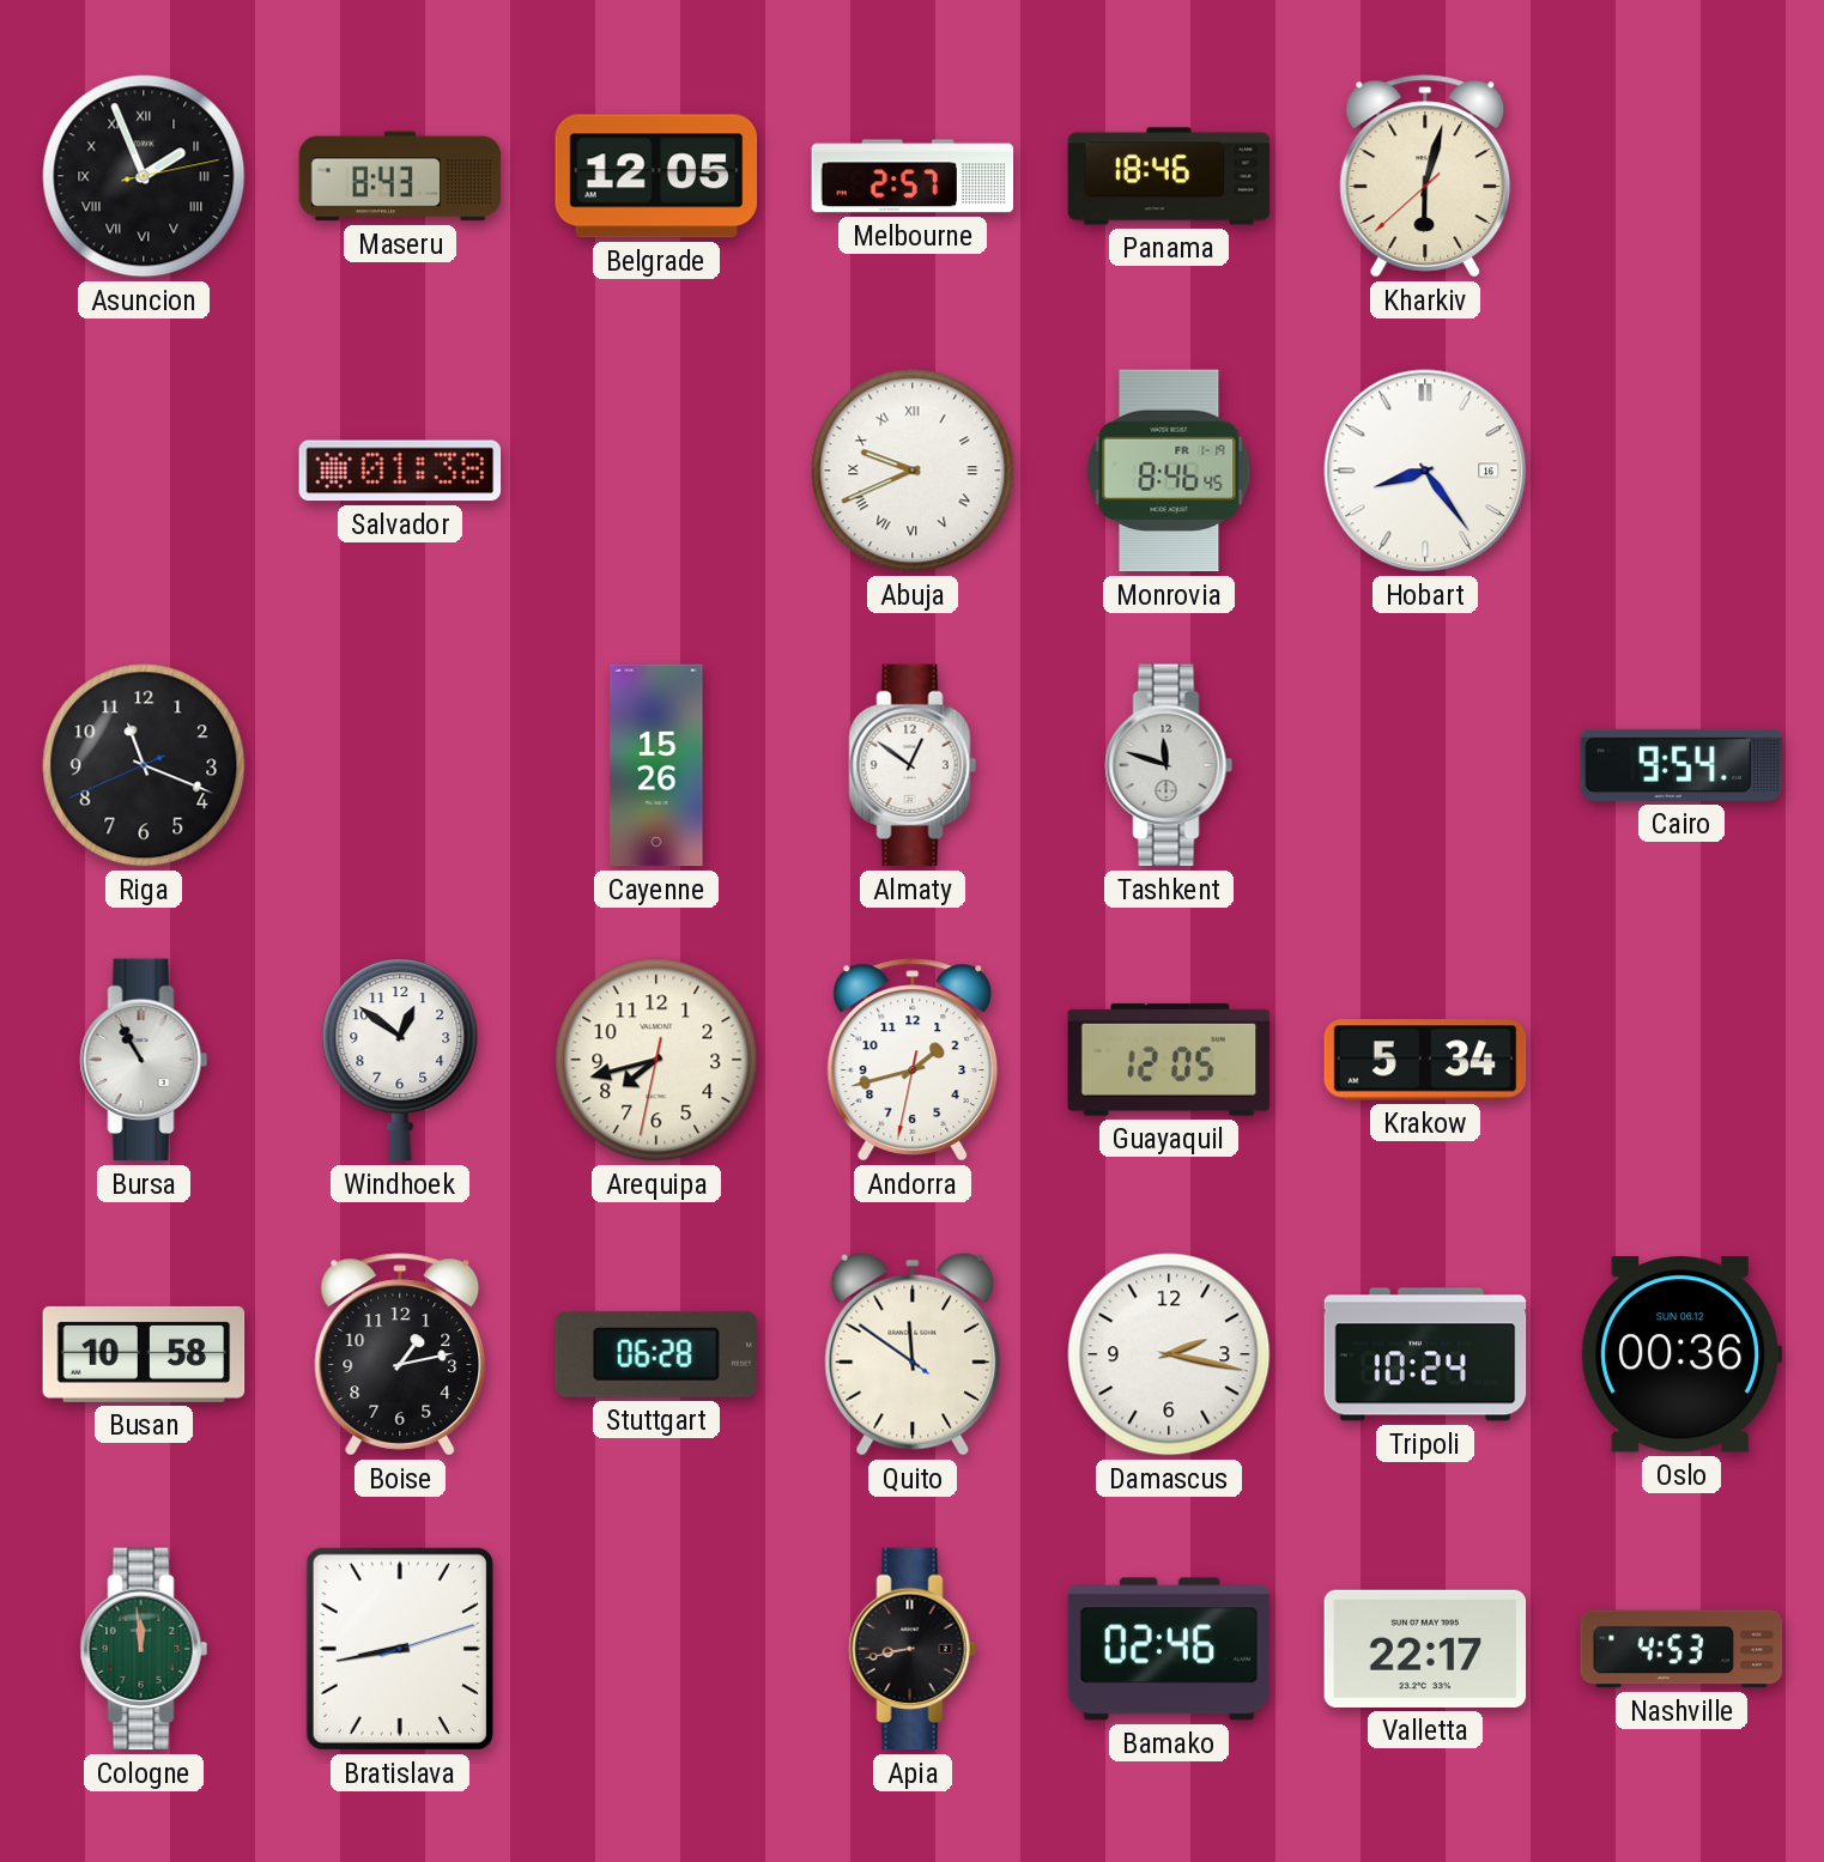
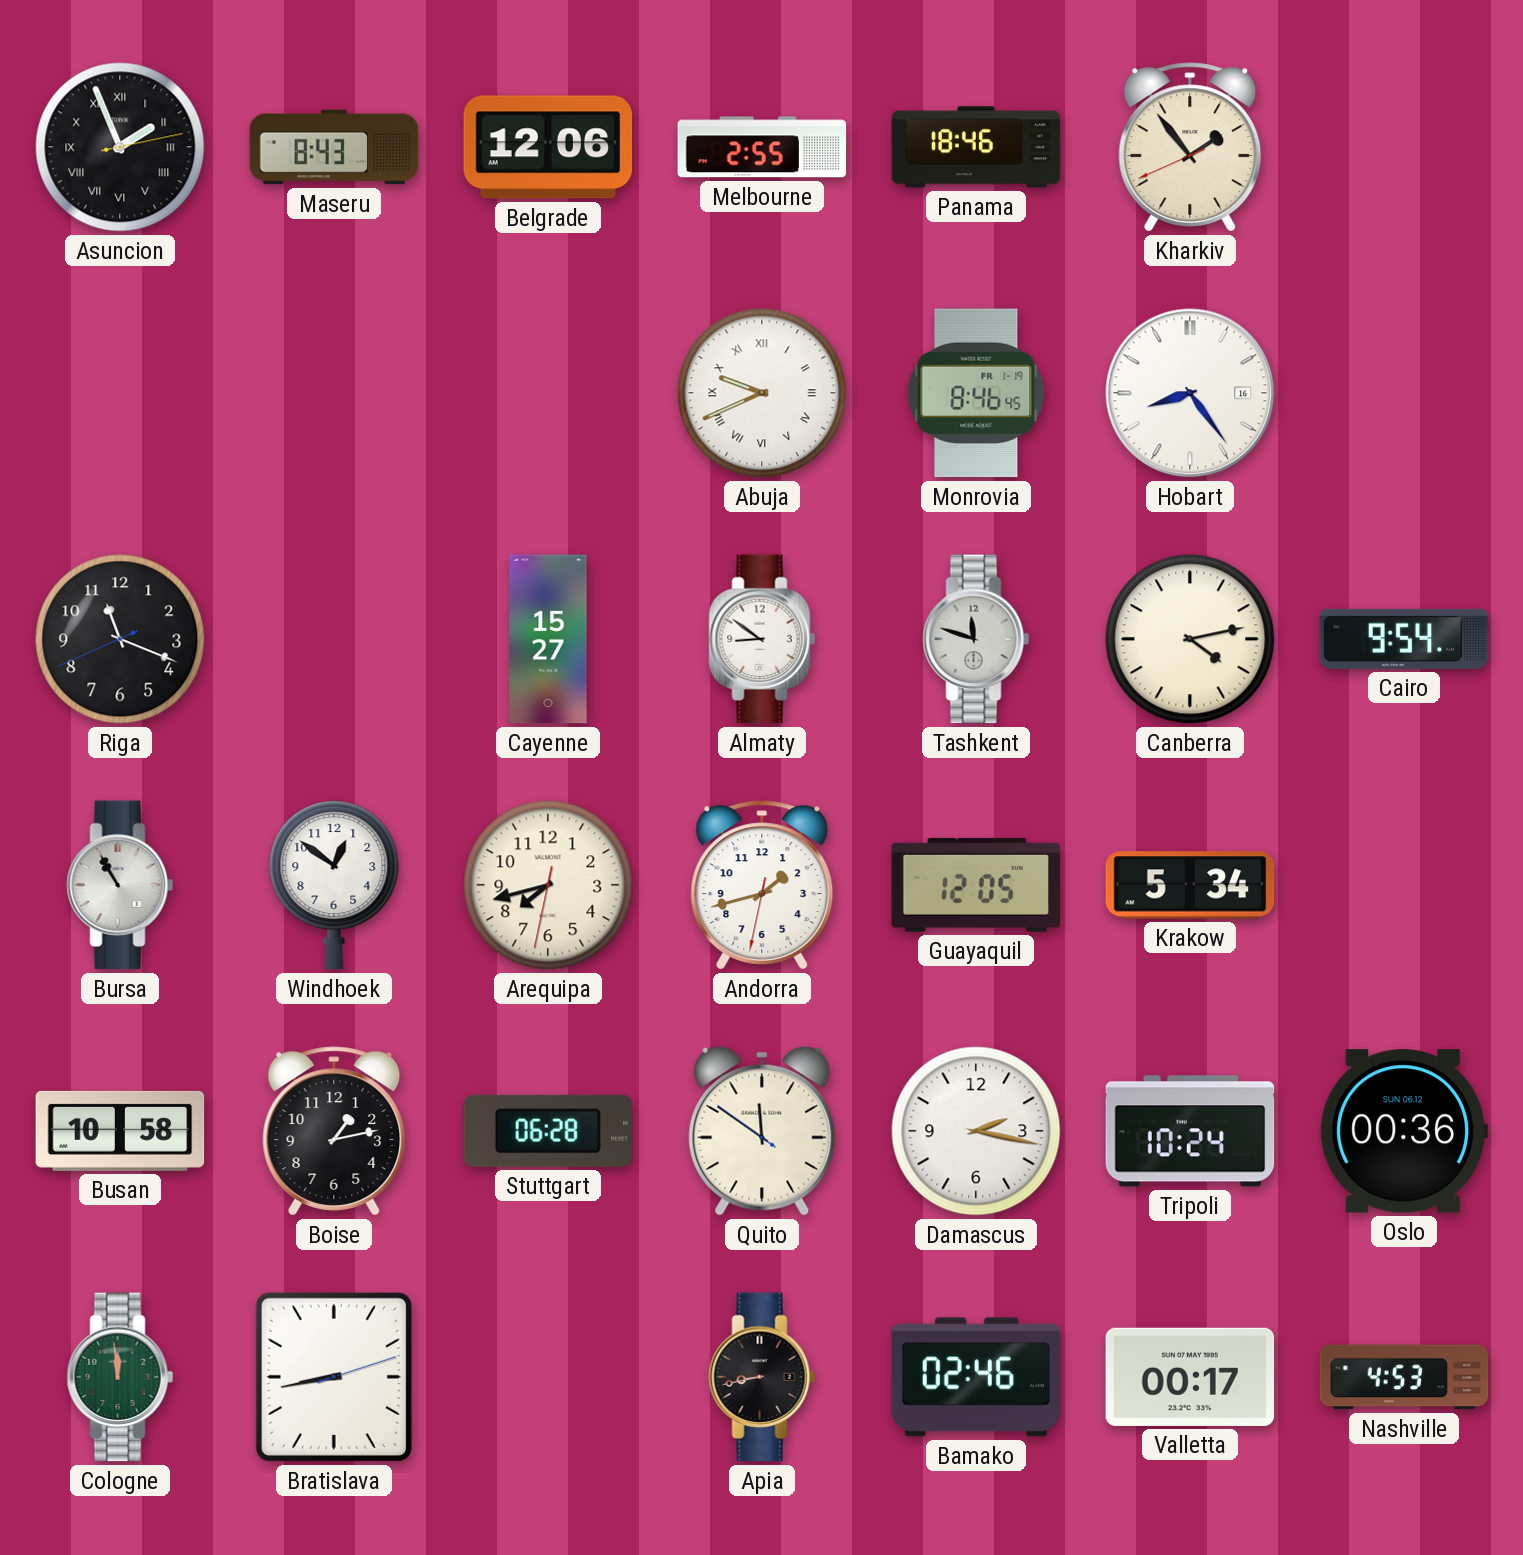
Belgrade: 12:05 -> 12:06 (548, 147)
Melbourne: 2:57 -> 2:55 (762, 147)
Kharkiv: 6:02 -> 1:53 (1190, 147)
Salvador: 01:38 -> none (400, 471)
Cayenne: 15:26 -> 15:27 (548, 639)
Almaty: 12:51 -> 8:51 (762, 639)
Canberra: none -> 4:13 (1190, 639)
Valletta: 22:17 -> 00:17 (1190, 1377)
